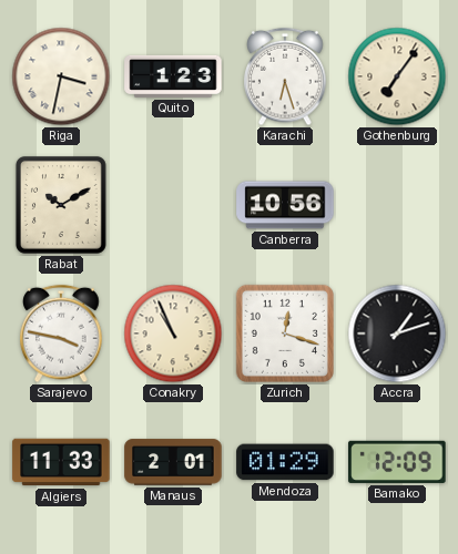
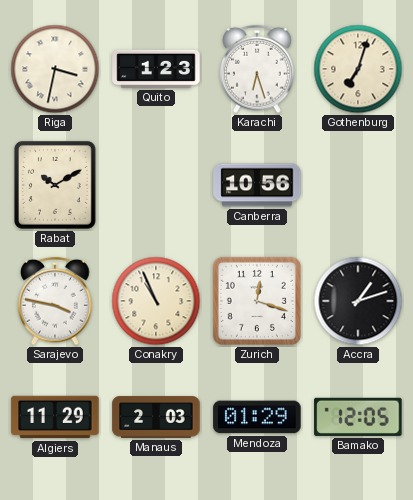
Gothenburg: 7:06 -> 7:03 (358, 69)
Algiers: 11:33 -> 11:29 (55, 417)
Manaus: 2:01 -> 2:03 (156, 417)
Bamako: 12:09 -> 12:05 (358, 417)
